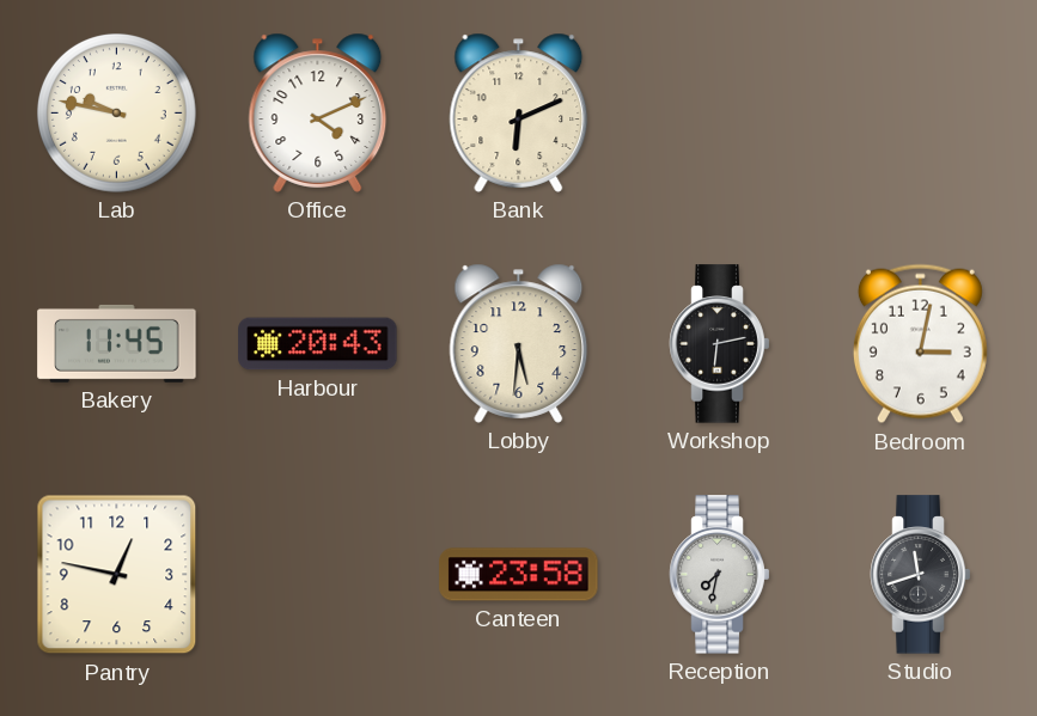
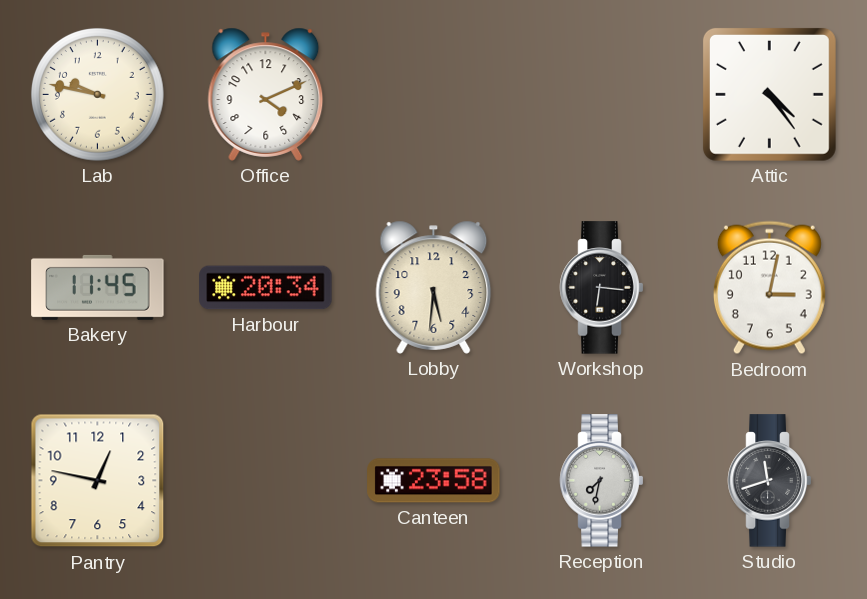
Bank: 6:11 -> none (519, 112)
Attic: none -> 4:24 (769, 94)
Harbour: 20:43 -> 20:34 (266, 288)
Workshop: 6:13 -> 6:16 (602, 288)
